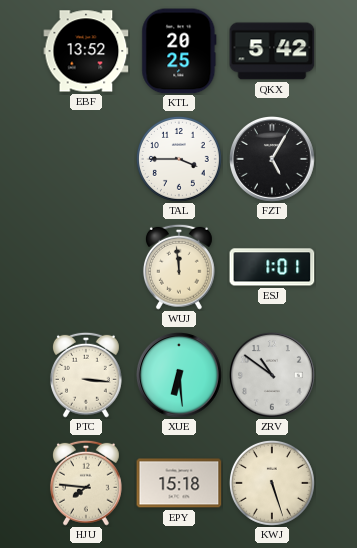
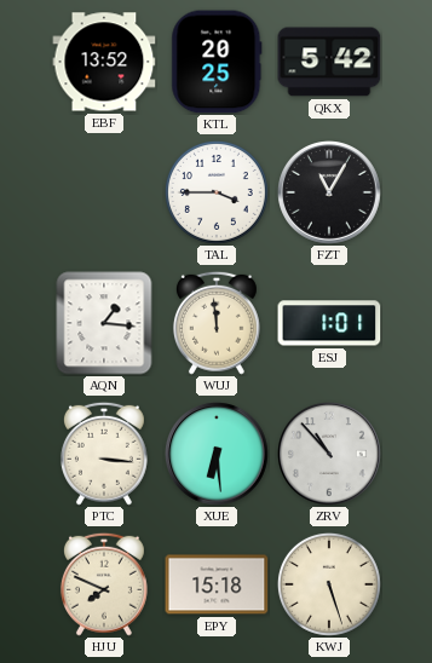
FZT: 5:05 -> 11:05 (330, 194)
AQN: none -> 1:16 (104, 323)
ZRV: 10:51 -> 10:53 (330, 455)
HJU: 7:46 -> 7:49 (104, 584)
